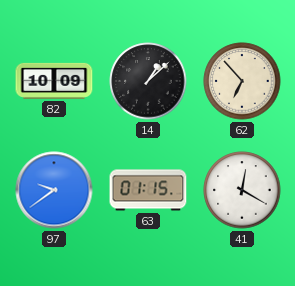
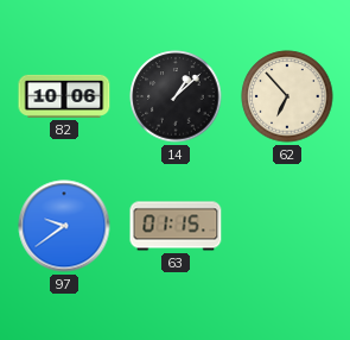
82: 10:09 -> 10:06 (64, 96)
41: 12:20 -> none (242, 190)
